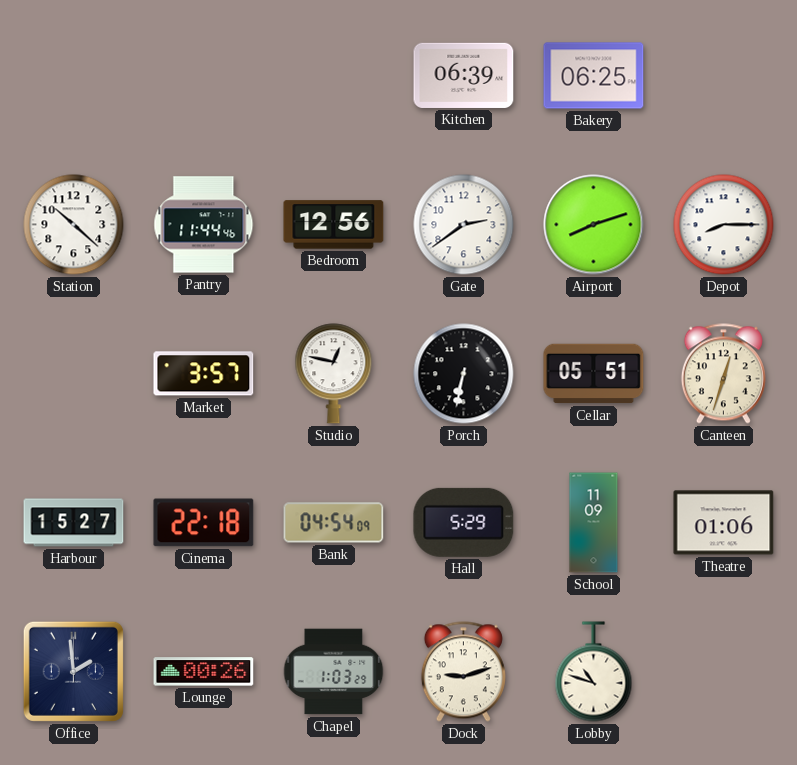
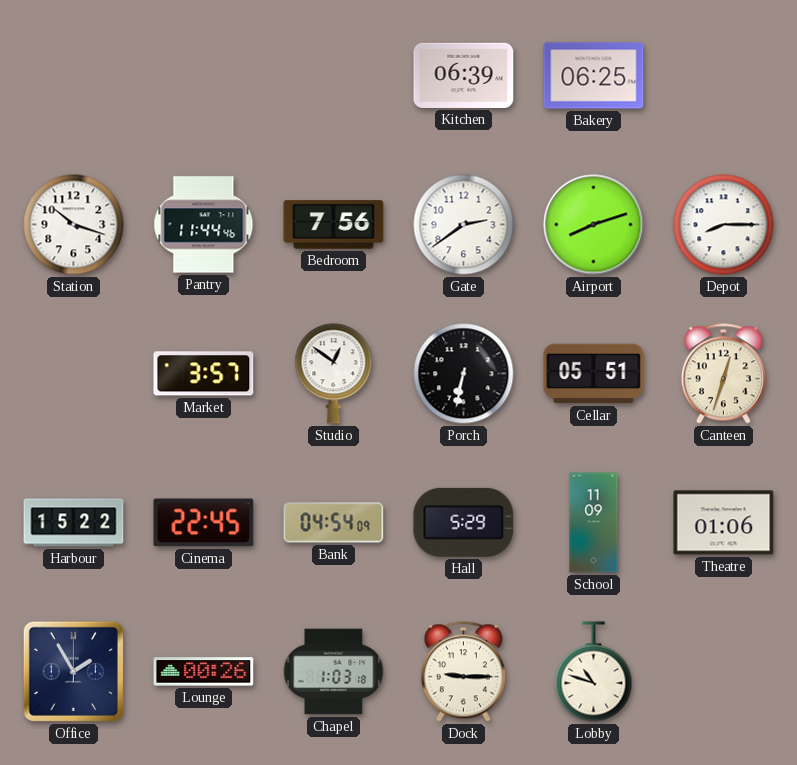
Station: 10:22 -> 10:18 (74, 225)
Bedroom: 12:56 -> 7:56 (334, 225)
Studio: 12:47 -> 12:51 (334, 374)
Harbour: 15:27 -> 15:22 (74, 523)
Cinema: 22:18 -> 22:45 (204, 523)
Office: 1:59 -> 1:55 (73, 671)
Chapel: 1:03:29 -> 1:03:18 (334, 672)
Dock: 9:12 -> 9:15 (463, 672)
